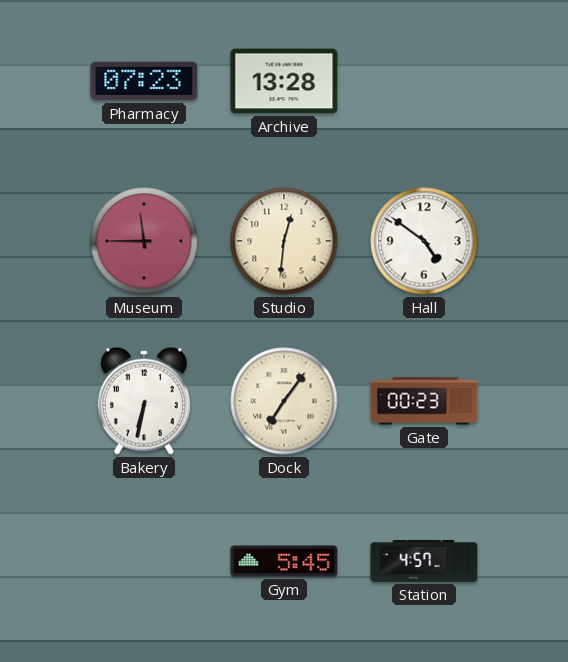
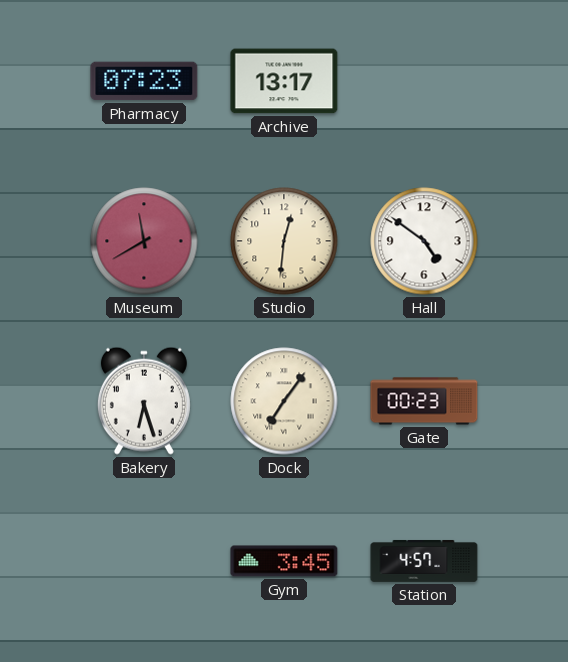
Archive: 13:28 -> 13:17 (284, 81)
Museum: 11:45 -> 11:40 (144, 241)
Bakery: 6:32 -> 6:27 (144, 401)
Gym: 5:45 -> 3:45 (284, 561)
